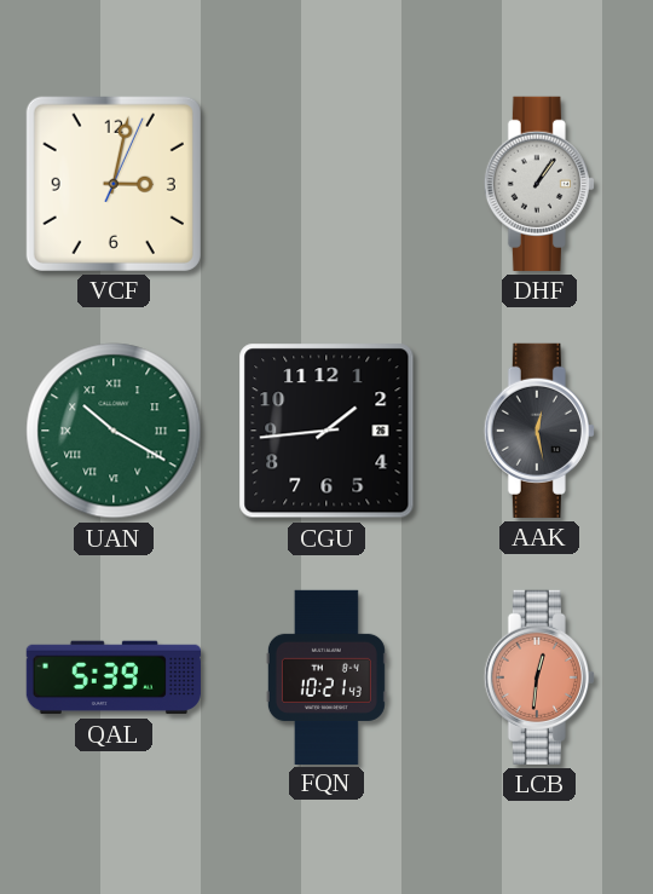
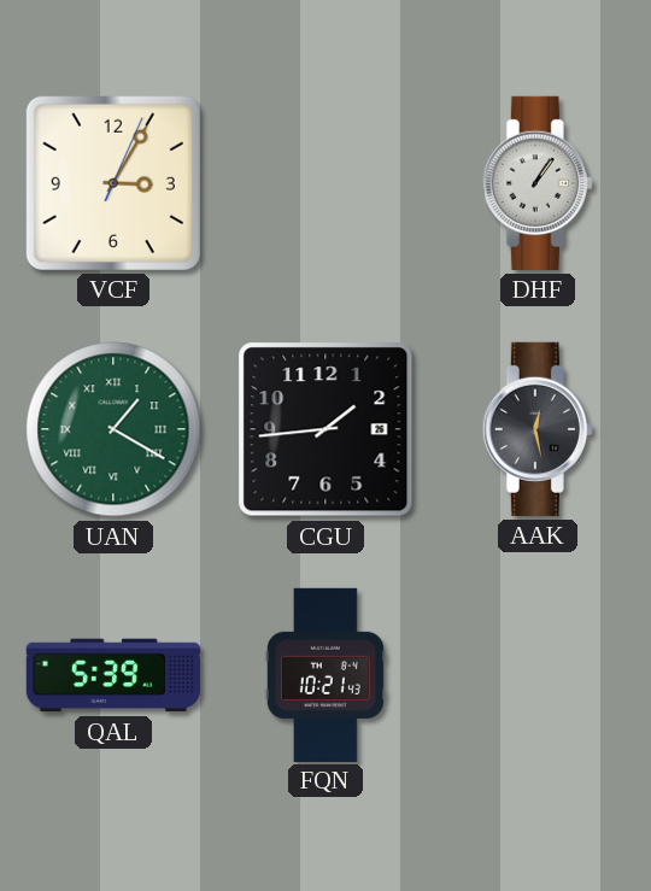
VCF: 3:02 -> 3:05 (113, 183)
UAN: 10:20 -> 1:20 (113, 429)
LCB: 12:31 -> none (539, 677)
